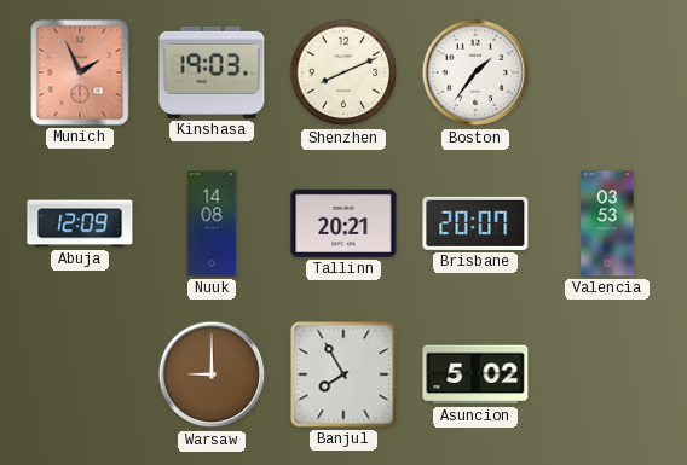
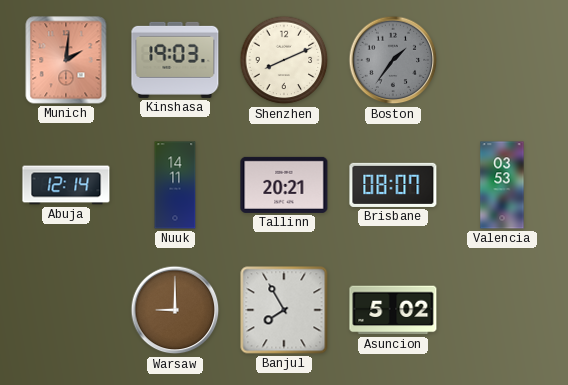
Munich: 1:56 -> 2:01 (66, 60)
Boston dial: white -> grey (393, 60)
Abuja: 12:09 -> 12:14 (66, 185)
Nuuk: 14:08 -> 14:11 (175, 185)
Brisbane: 20:07 -> 08:07 (393, 185)
